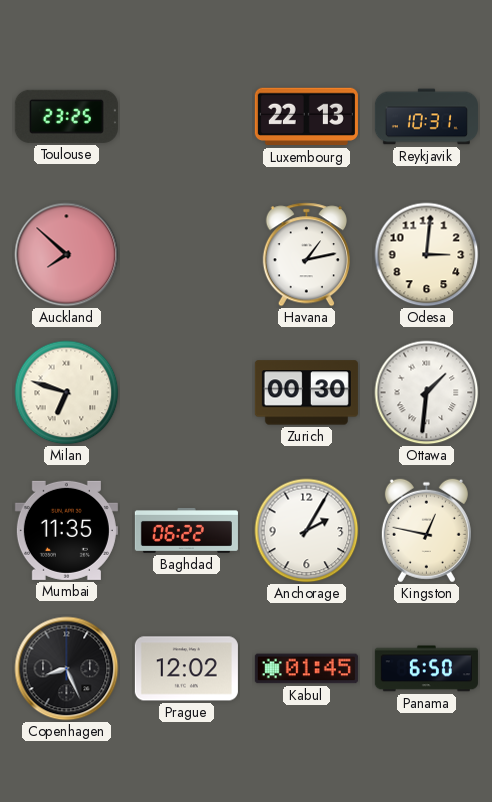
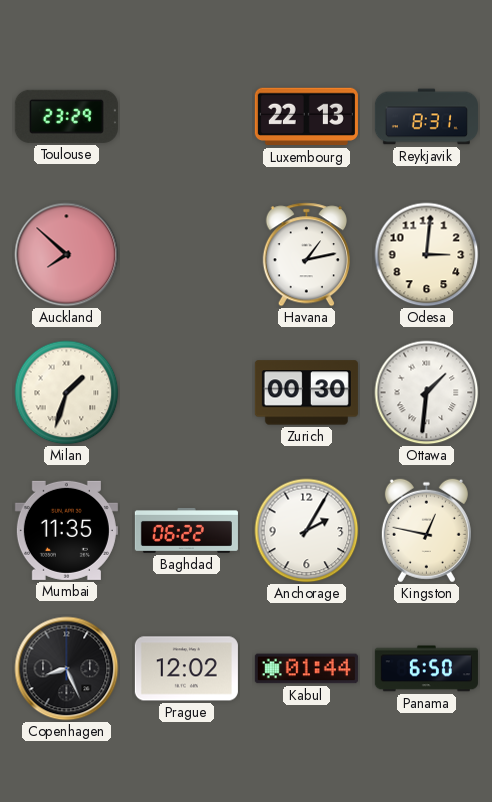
Toulouse: 23:25 -> 23:29 (66, 116)
Reykjavik: 10:31 -> 8:31 (426, 117)
Milan: 6:48 -> 1:33 (67, 393)
Kabul: 01:45 -> 01:44 (306, 669)
